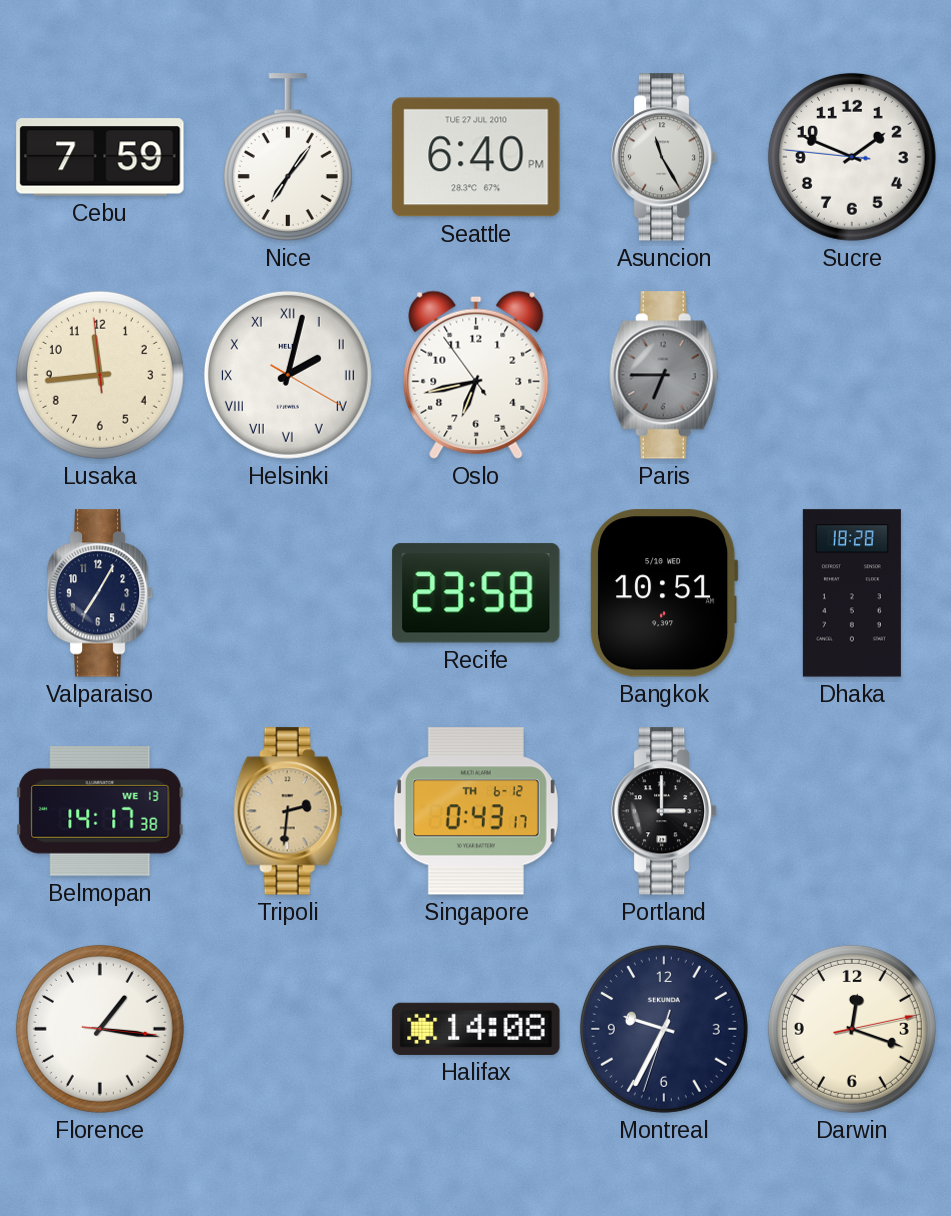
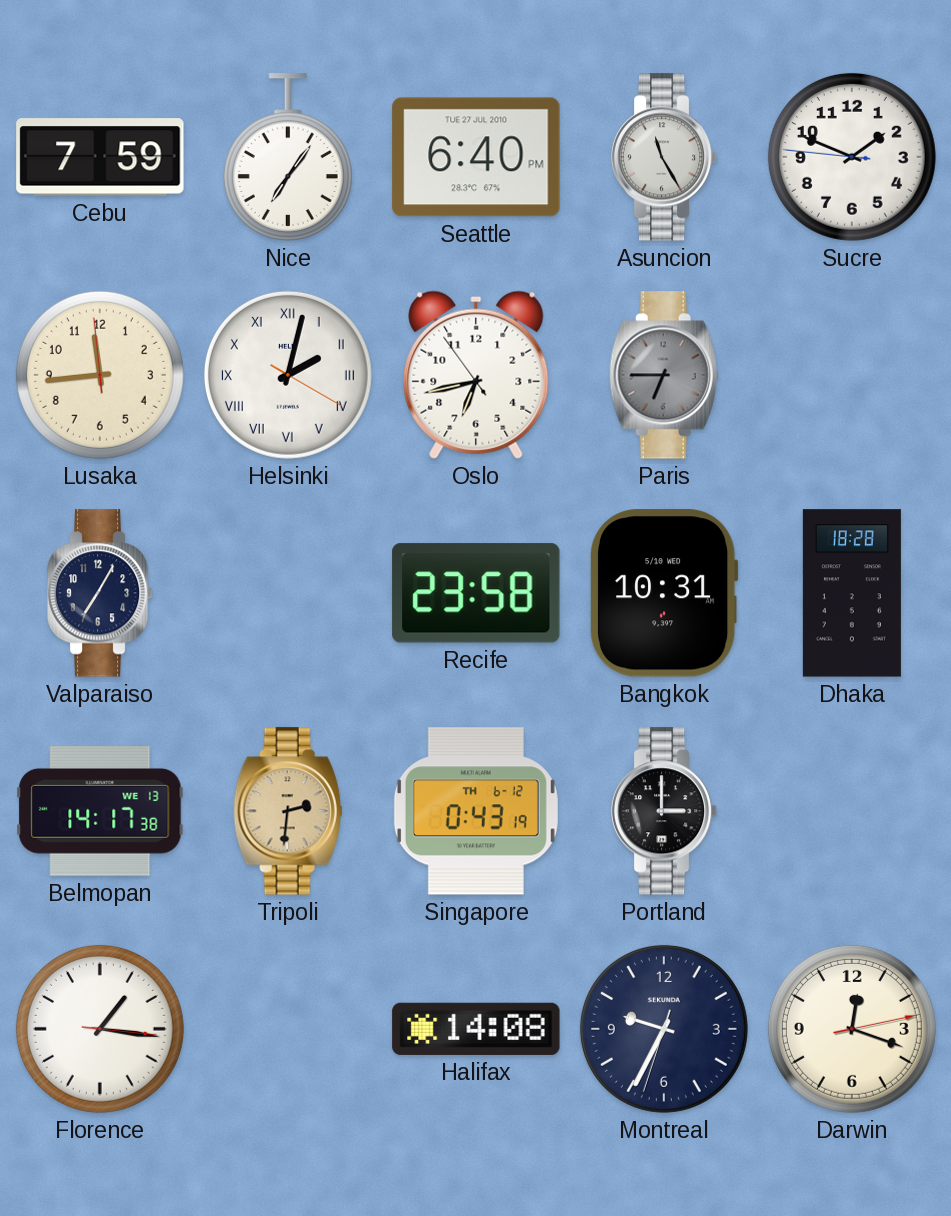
Bangkok: 10:51 -> 10:31 (664, 593)
Singapore: 0:43:17 -> 0:43:19 (476, 811)
